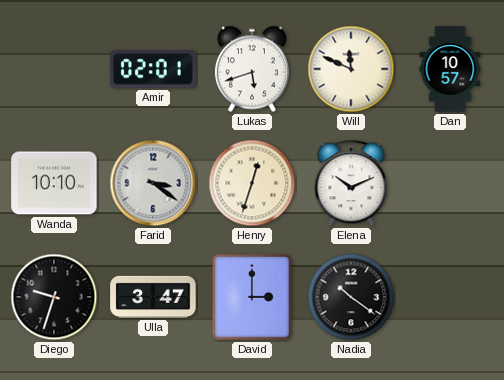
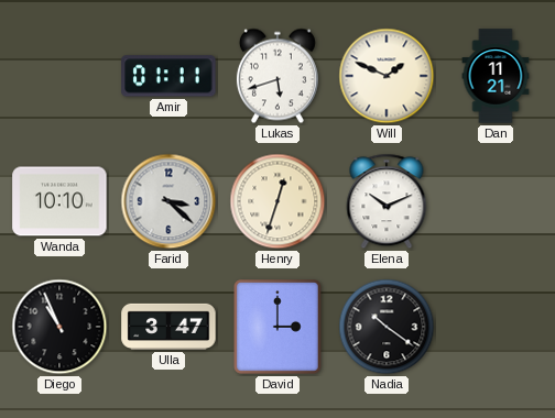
Amir: 02:01 -> 01:11 (168, 76)
Will: 11:49 -> 1:49 (387, 76)
Dan: 10:57 -> 11:21 (496, 76)
Farid: 3:21 -> 3:22 (168, 201)
Diego: 9:33 -> 10:56 (59, 327)
